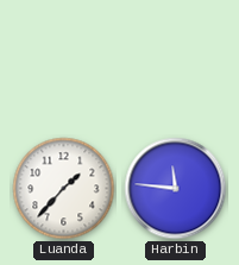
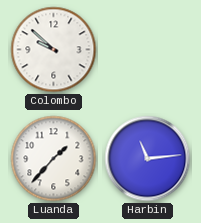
Colombo: none -> 9:52 (54, 50)
Harbin: 11:46 -> 11:14 (148, 159)
